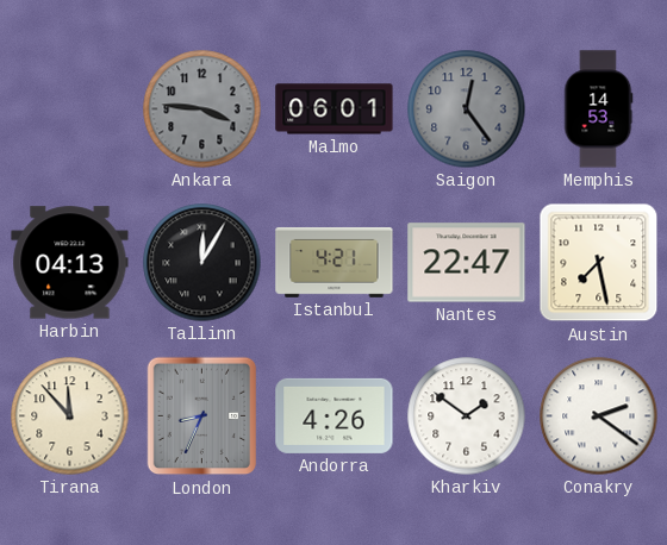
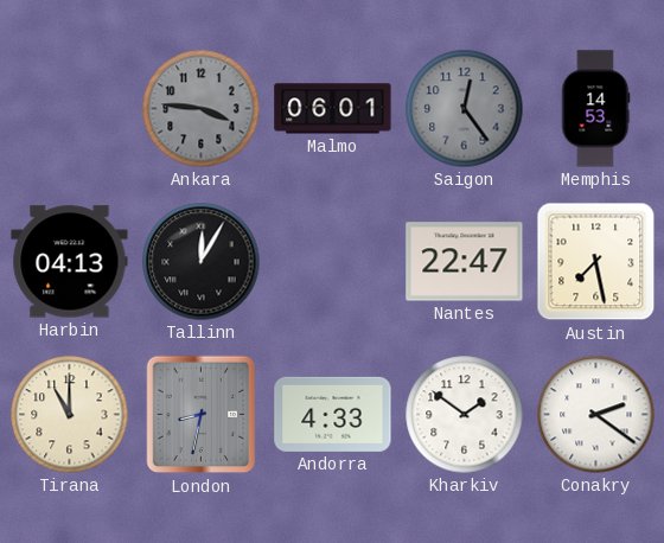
Istanbul: 4:21 -> none (335, 262)
Tirana: 11:53 -> 11:00 (70, 415)
London: 8:34 -> 8:32 (202, 415)
Andorra: 4:26 -> 4:33 (333, 414)
